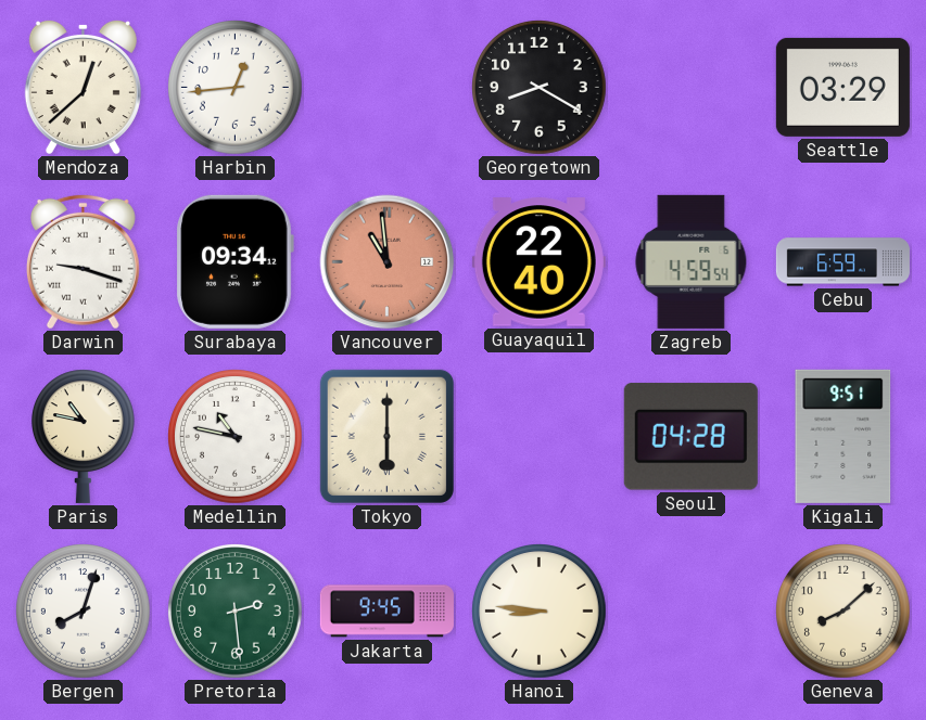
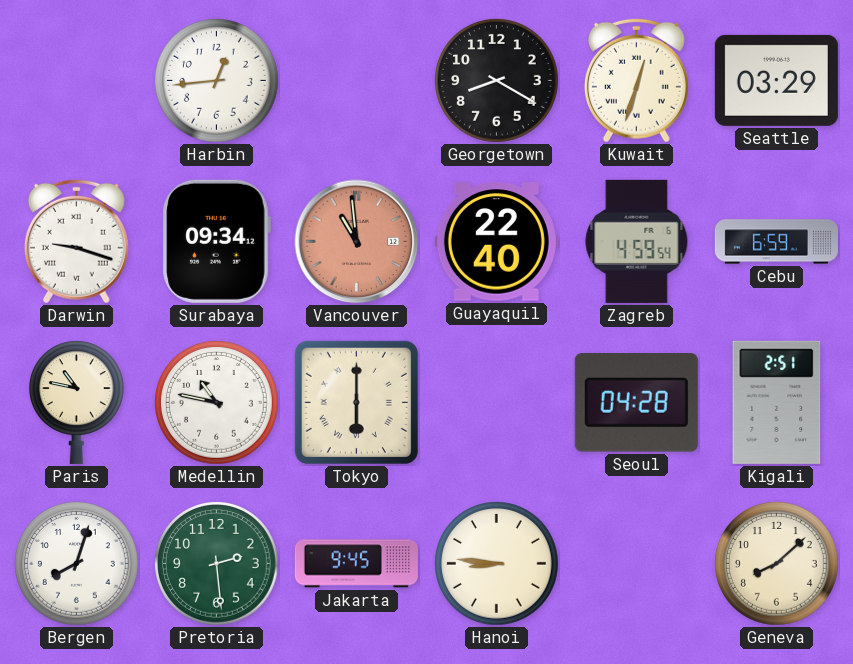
Mendoza: 12:38 -> none (83, 87)
Kuwait: none -> 12:33 (636, 80)
Kigali: 9:51 -> 2:51 (777, 402)
